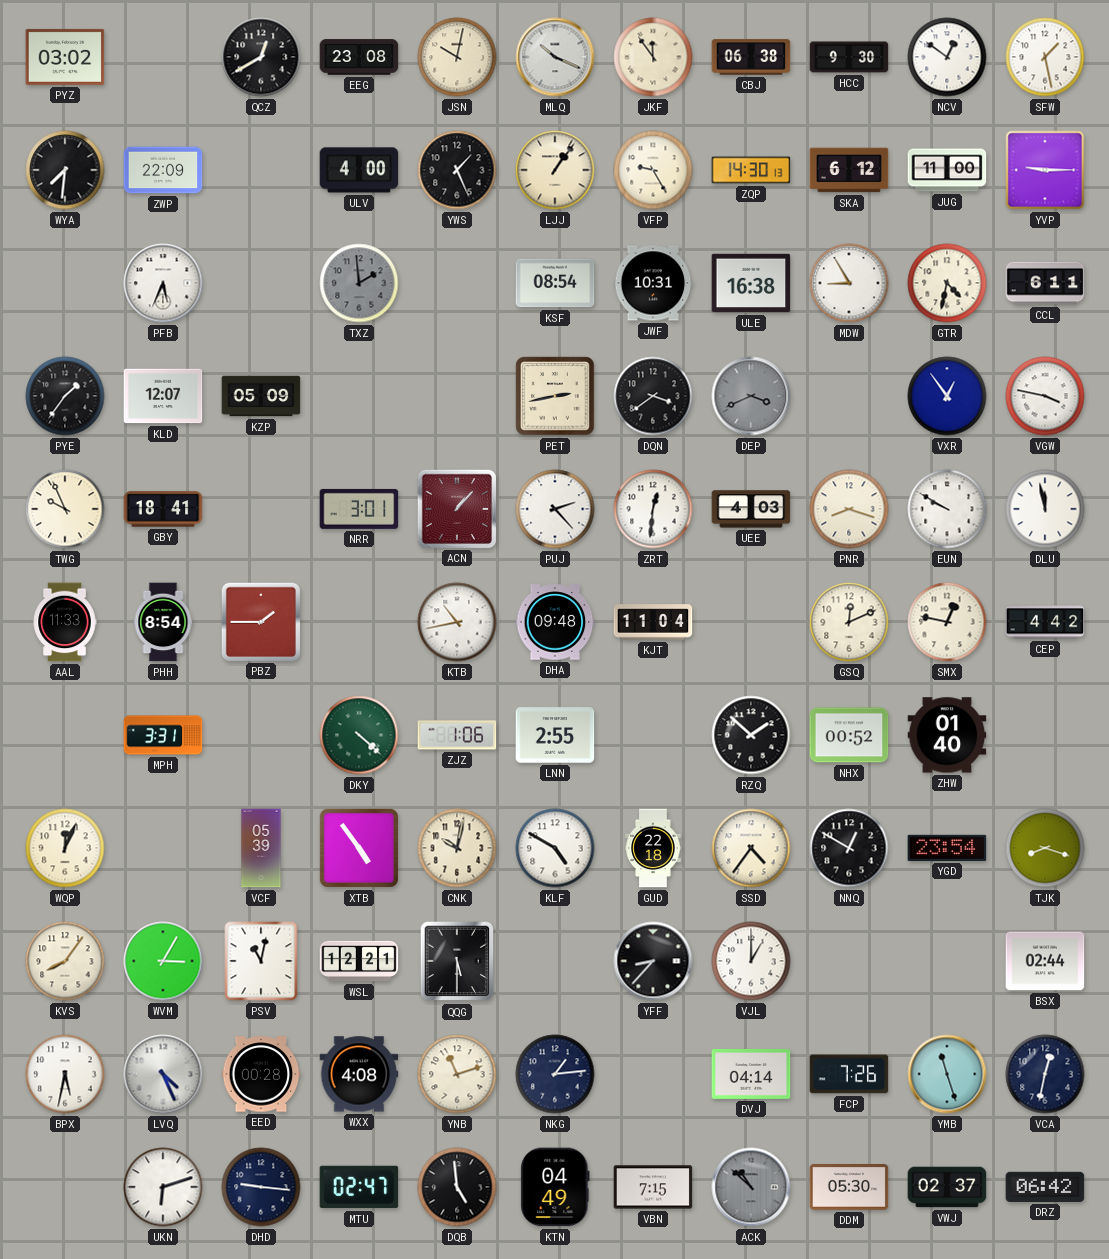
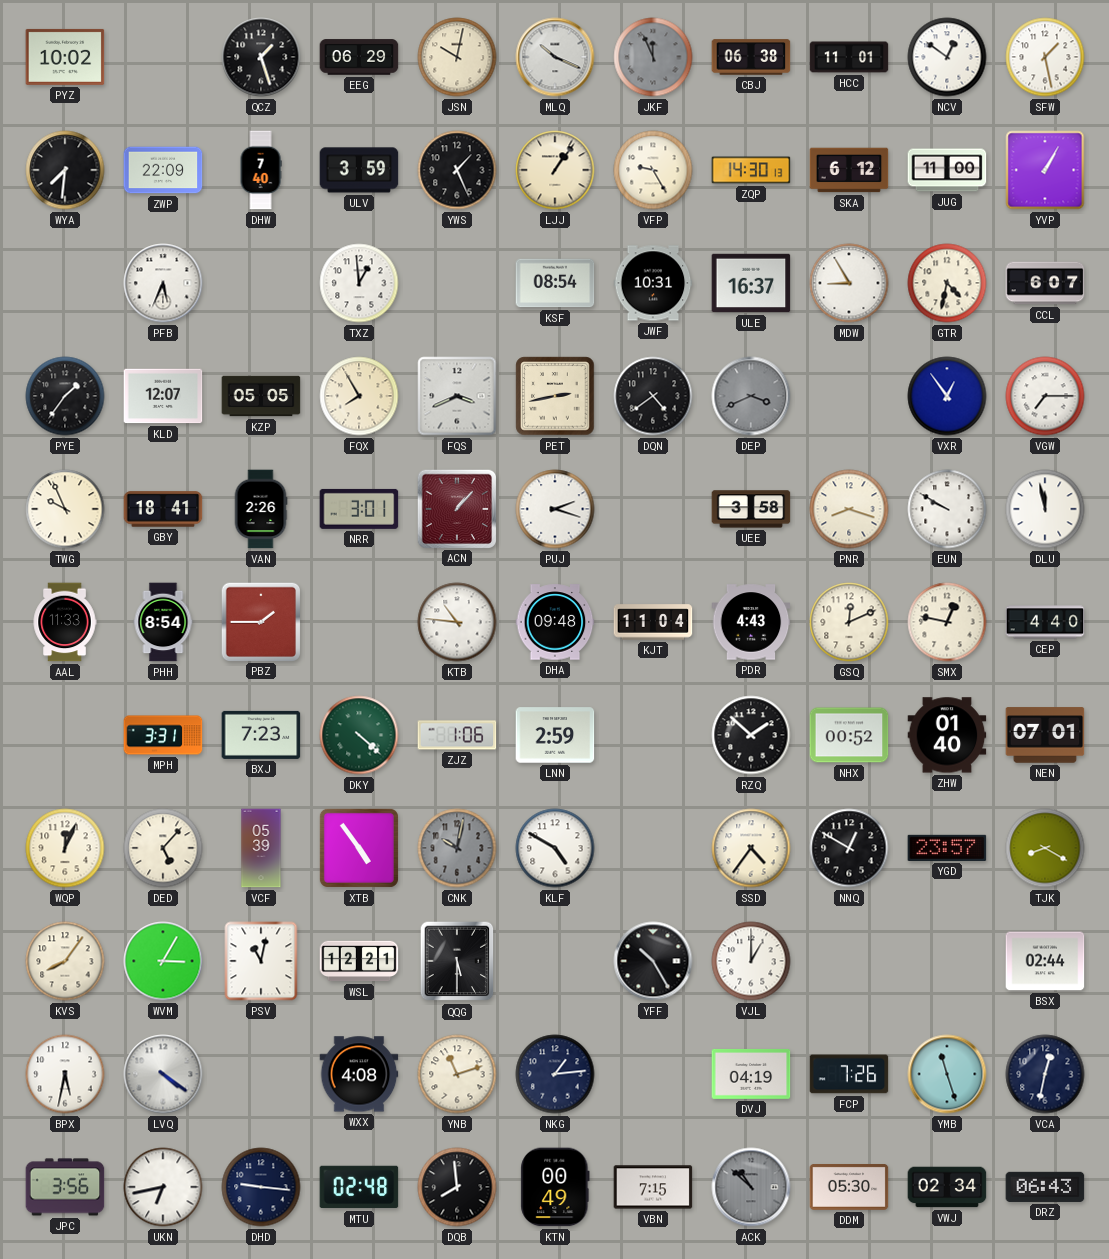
PYZ: 03:02 -> 10:02 (65, 57)
QCZ: 12:40 -> 1:27 (261, 57)
EEG: 23:08 -> 06:29 (359, 57)
JKF: 11:54 -> 11:56 (653, 57)
JKF dial: cream -> grey (653, 57)
HCC: 9:30 -> 11:01 (849, 57)
DHW: none -> 7:40 (261, 170)
ULV: 4:00 -> 3:59 (359, 170)
YVP: 9:15 -> 1:05 (1045, 170)
TXZ: 1:59 -> 12:59 (359, 283)
TXZ dial: grey -> white (359, 283)
ULE: 16:38 -> 16:37 (751, 283)
CCL: 6:11 -> 6:07 (1045, 283)
KZP: 05:09 -> 05:05 (261, 396)
FQX: none -> 7:55 (359, 396)
FQS: none -> 3:41 (457, 396)
DQN: 3:39 -> 4:39 (653, 396)
VGW: 3:47 -> 7:15 (1045, 396)
VAN: none -> 2:26 (261, 509)
PUJ: 2:23 -> 2:18 (555, 509)
ZRT: 12:31 -> none (653, 509)
UEE: 4:03 -> 3:58 (751, 509)
KTB: 10:43 -> 10:46 (457, 622)
PDR: none -> 4:43 (751, 622)
CEP: 4:42 -> 4:40 (1045, 622)
BXJ: none -> 7:23 (261, 735)
LNN: 2:55 -> 2:59 (555, 735)
NEN: none -> 07:01 (1045, 735)
DED: none -> 5:07 (163, 848)
CNK dial: cream -> grey (457, 848)
GUD: 22:18 -> none (653, 848)
YGD: 23:54 -> 23:57 (947, 848)
TJK: 8:18 -> 8:20 (1045, 848)
YFF: 8:37 -> 10:25 (653, 961)
LVQ: 4:26 -> 4:21 (163, 1074)
EED: 00:28 -> none (261, 1074)
DVJ: 04:14 -> 04:19 (751, 1074)
JPC: none -> 3:56 (65, 1187)
UKN: 6:12 -> 6:43 (163, 1187)
MTU: 02:47 -> 02:48 (359, 1187)
DQB: 4:59 -> 7:59 (457, 1187)
KTN: 04:49 -> 00:49 (555, 1187)
VWJ: 02:37 -> 02:34 (947, 1187)
DRZ: 06:42 -> 06:43 (1045, 1187)
